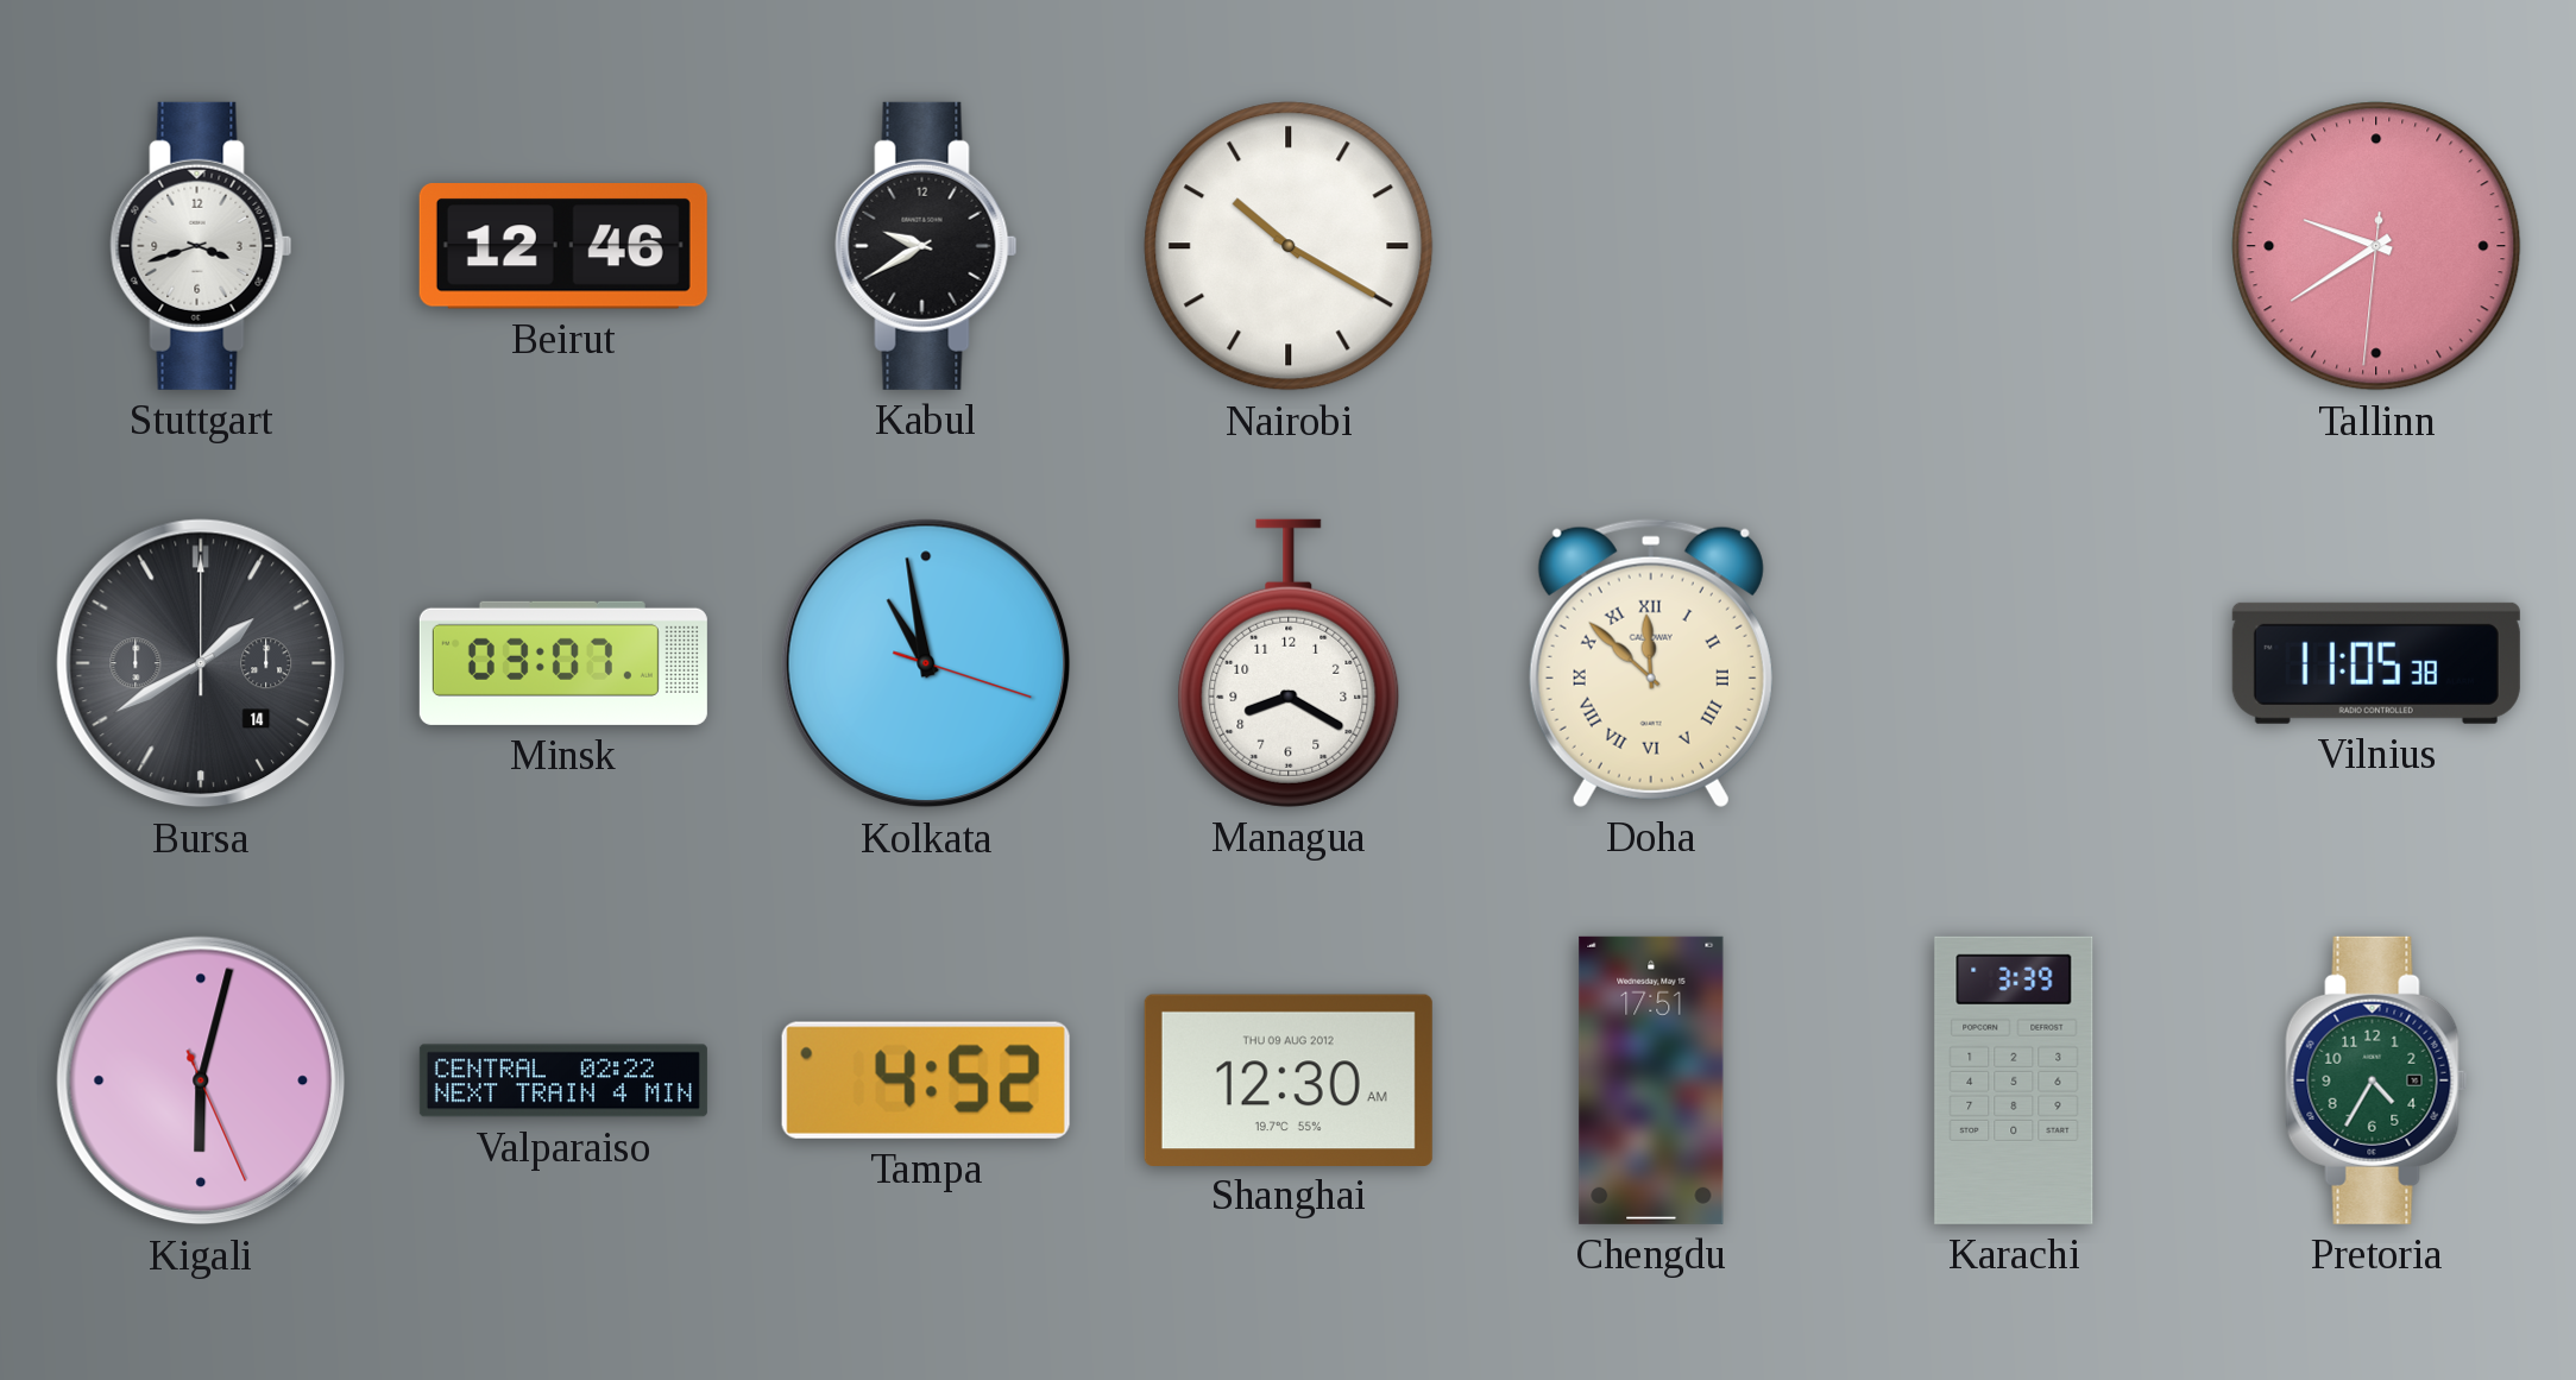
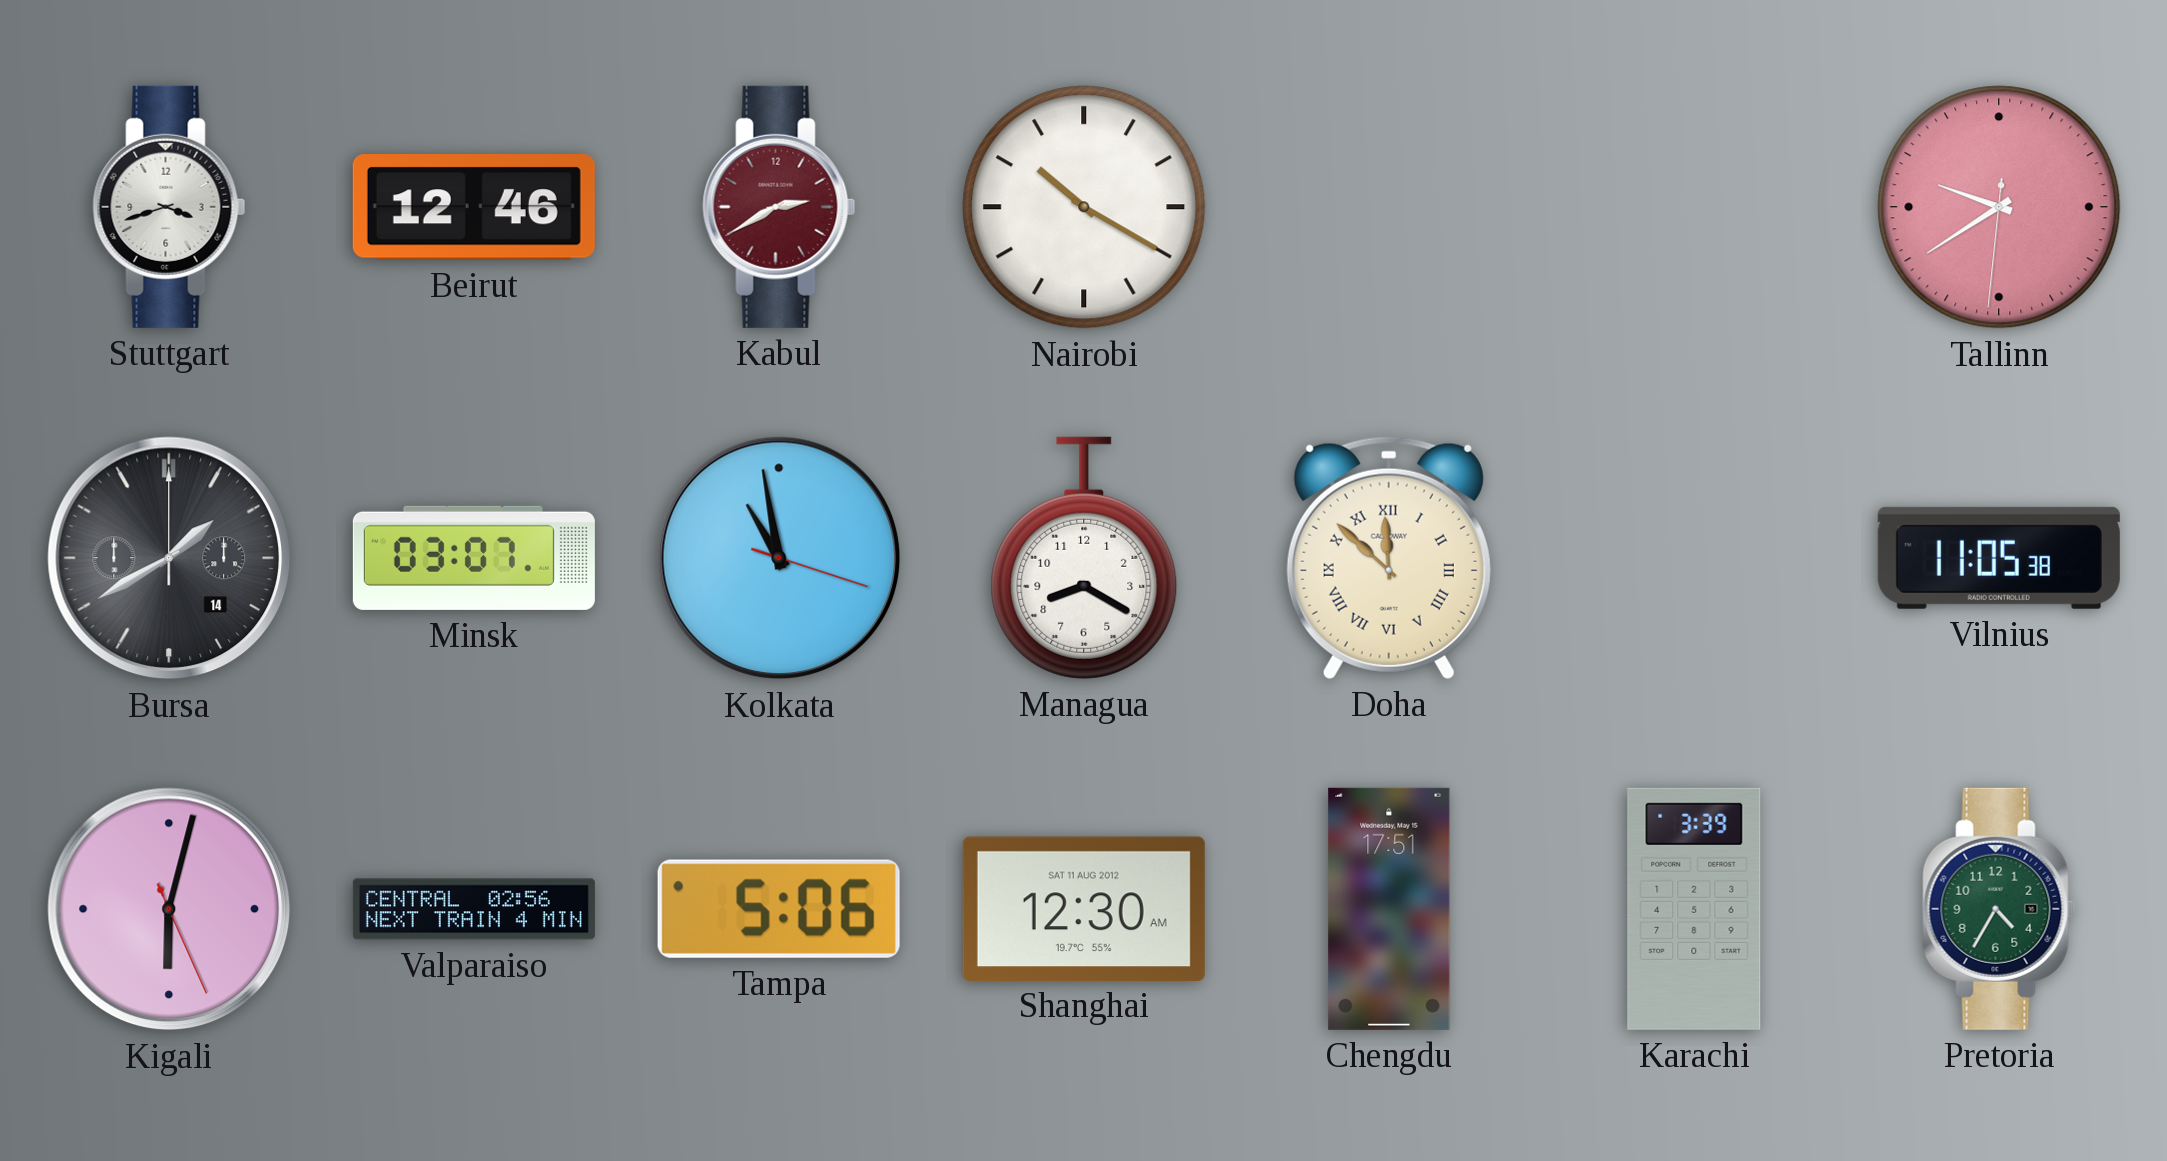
Kabul: 9:40 -> 2:40 (779, 207)
Kabul dial: black -> burgundy (779, 207)
Valparaiso: 02:22 -> 02:56 (474, 909)
Tampa: 4:52 -> 5:06 (779, 909)
Shanghai date: THU 09 AUG 2012 -> SAT 11 AUG 2012 (1084, 908)
